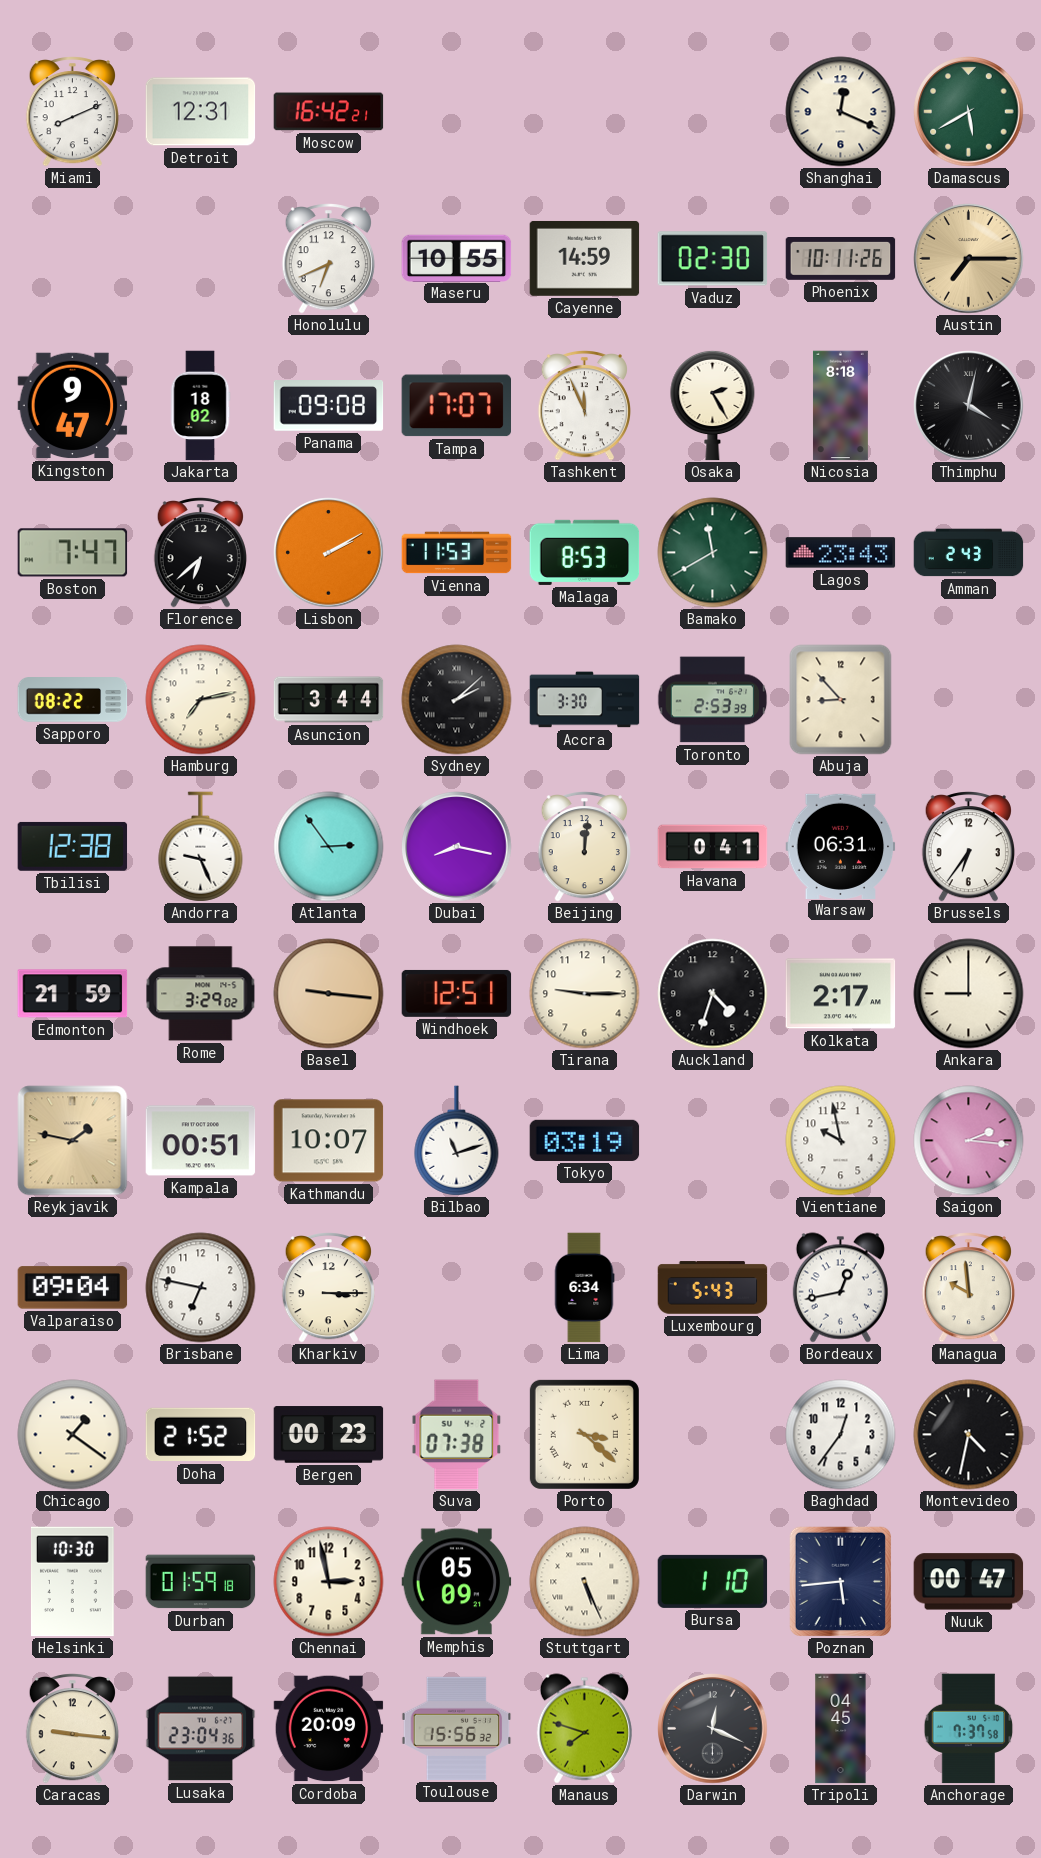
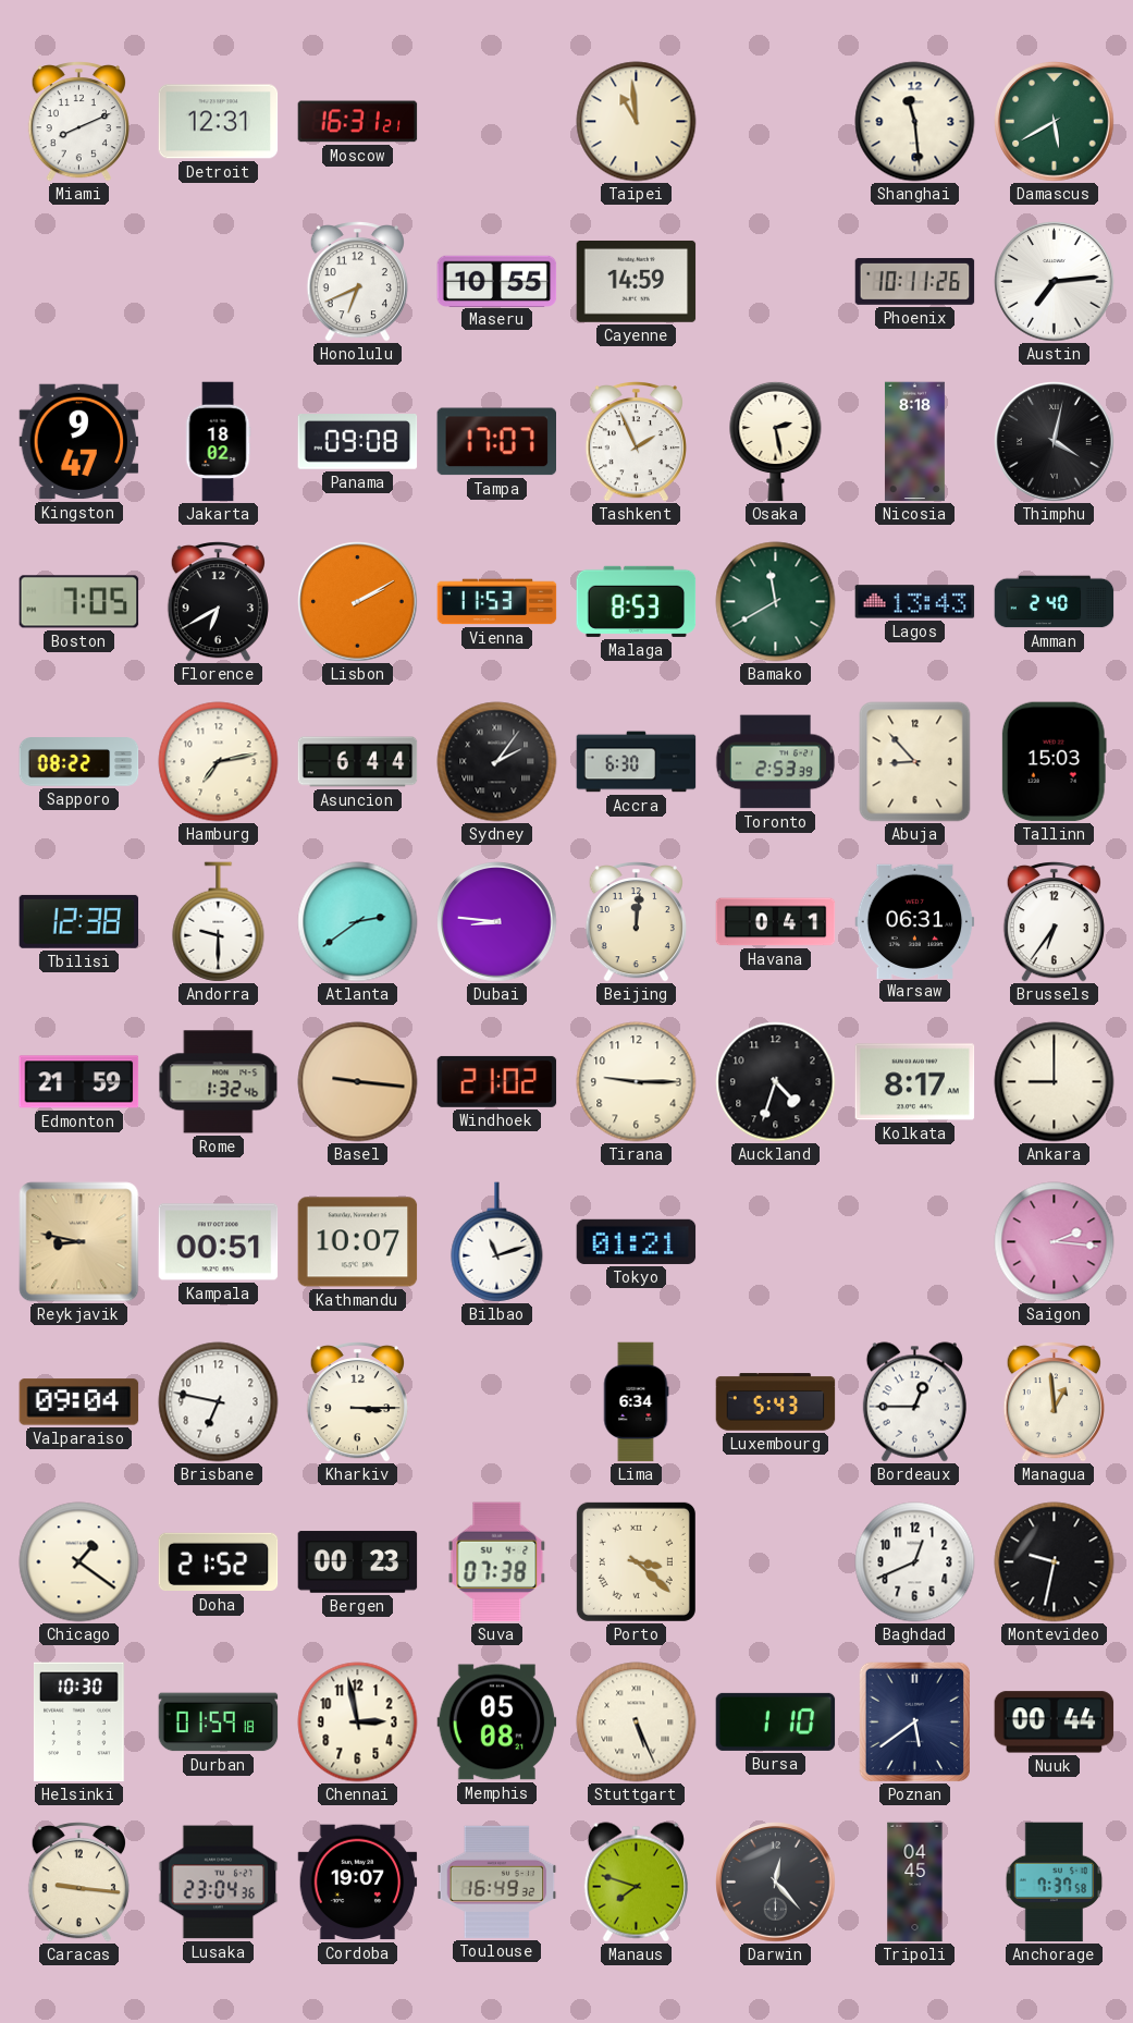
Moscow: 16:42 -> 16:31 (358, 122)
Taipei: none -> 10:59 (637, 122)
Shanghai: 12:19 -> 11:29 (915, 122)
Vaduz: 02:30 -> none (713, 259)
Austin: 7:15 -> 7:14 (1055, 282)
Austin dial: champagne -> white (1055, 282)
Tashkent: 11:56 -> 1:56 (636, 442)
Osaka: 2:25 -> 2:28 (776, 441)
Boston: 7:47 -> 7:05 (79, 602)
Florence: 6:38 -> 6:40 (218, 602)
Lagos: 23:43 -> 13:43 (915, 602)
Amman: 2:43 -> 2:40 (1055, 602)
Asuncion: 3:44 -> 6:44 (358, 762)
Sydney: 2:08 -> 2:06 (497, 762)
Accra: 3:30 -> 6:30 (637, 762)
Tallinn: none -> 15:03 (1054, 762)
Andorra: 9:26 -> 9:30 (219, 922)
Atlanta: 2:54 -> 2:39 (358, 922)
Dubai: 8:17 -> 8:46 (497, 922)
Rome: 3:29 -> 1:32 (219, 1082)
Windhoek: 12:51 -> 21:02 (497, 1081)
Kolkata: 2:17 -> 8:17 (915, 1082)
Reykjavik: 1:47 -> 8:47 (79, 1242)
Tokyo: 03:19 -> 01:21 (637, 1241)
Vientiane: 9:58 -> none (841, 1141)
Bordeaux: 12:43 -> 12:45 (914, 1402)
Managua: 9:59 -> 12:59 (1054, 1402)
Baghdad: 12:36 -> 12:41 (915, 1562)
Montevideo: 4:32 -> 9:32 (1055, 1562)
Memphis: 05:09 -> 05:08 (497, 1722)
Poznan: 5:44 -> 5:39 (914, 1721)
Nuuk: 00:47 -> 00:44 (1055, 1722)
Cordoba: 20:09 -> 19:07 (358, 1883)
Toulouse: 15:56 -> 16:49 (497, 1881)
Darwin: 12:19 -> 12:23 (776, 1883)
